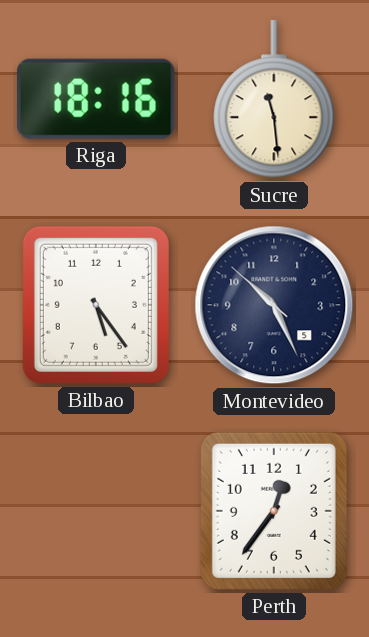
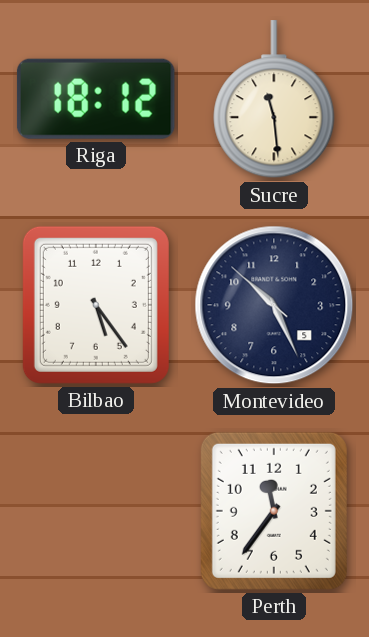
Riga: 18:16 -> 18:12 (96, 99)
Perth: 12:36 -> 11:36 (274, 511)
